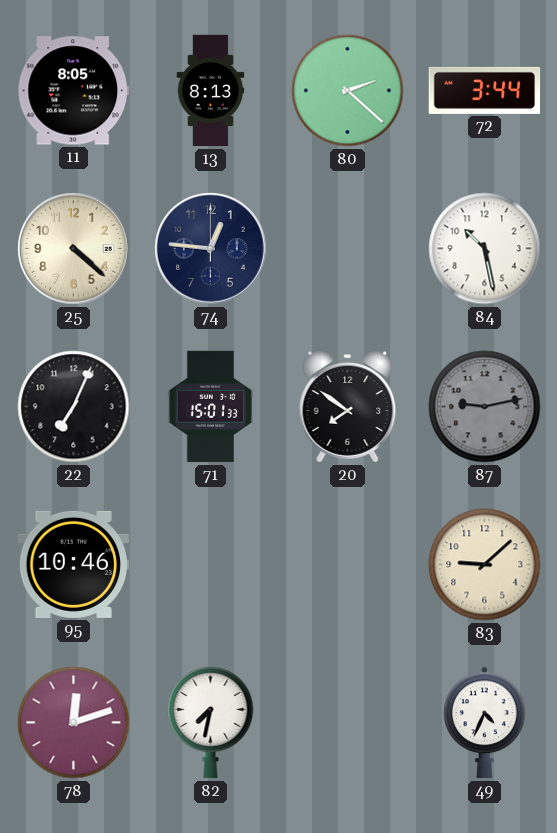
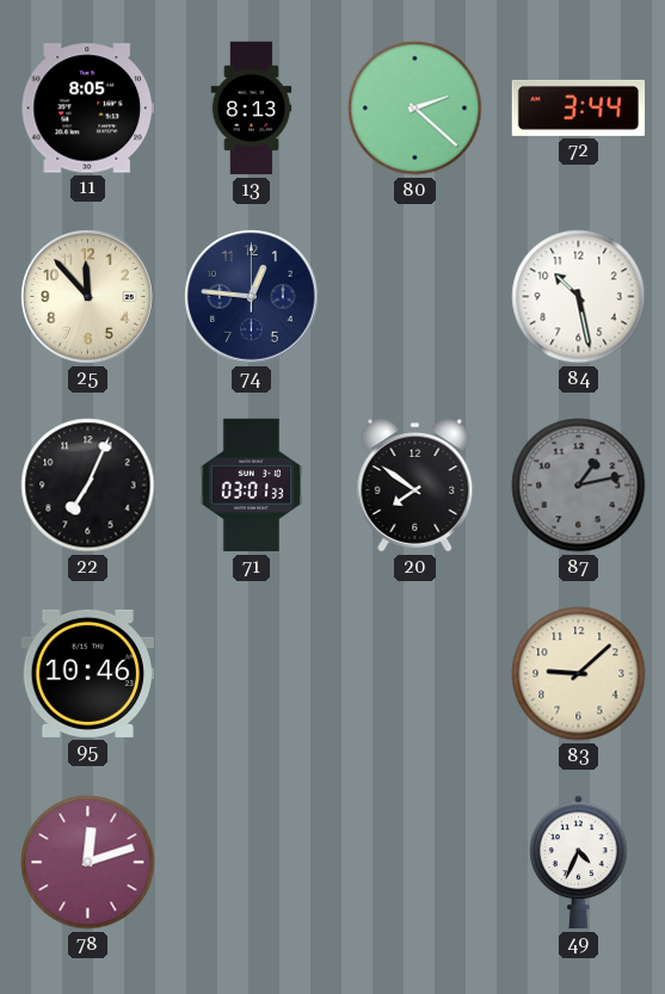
25: 4:22 -> 11:53 (88, 297)
71: 15:01 -> 03:01 (252, 486)
87: 9:13 -> 1:13 (579, 486)
82: 7:32 -> none (211, 722)
